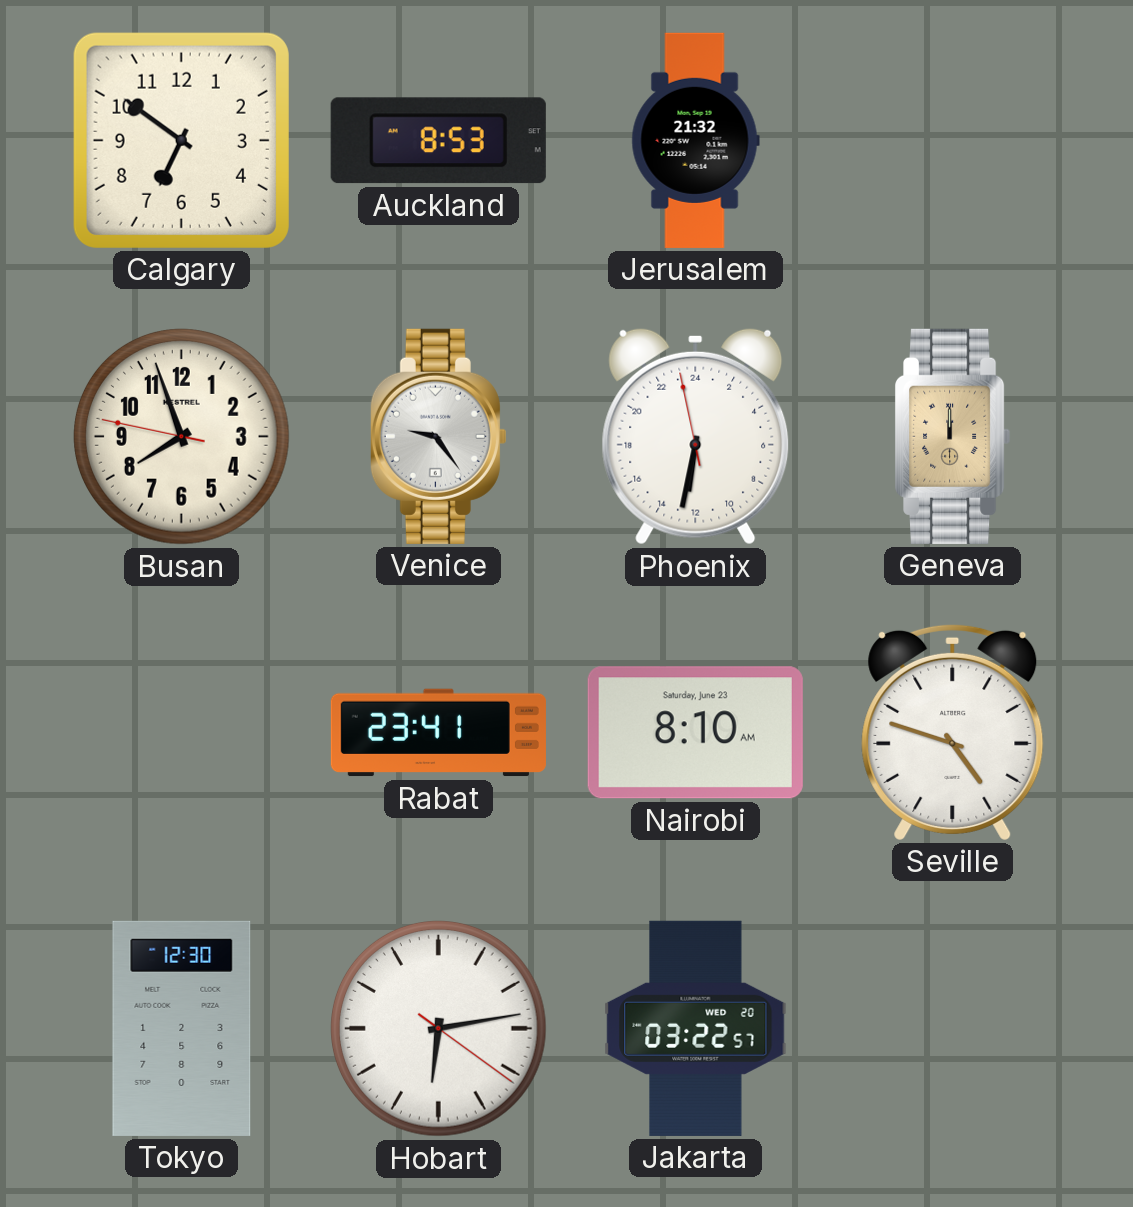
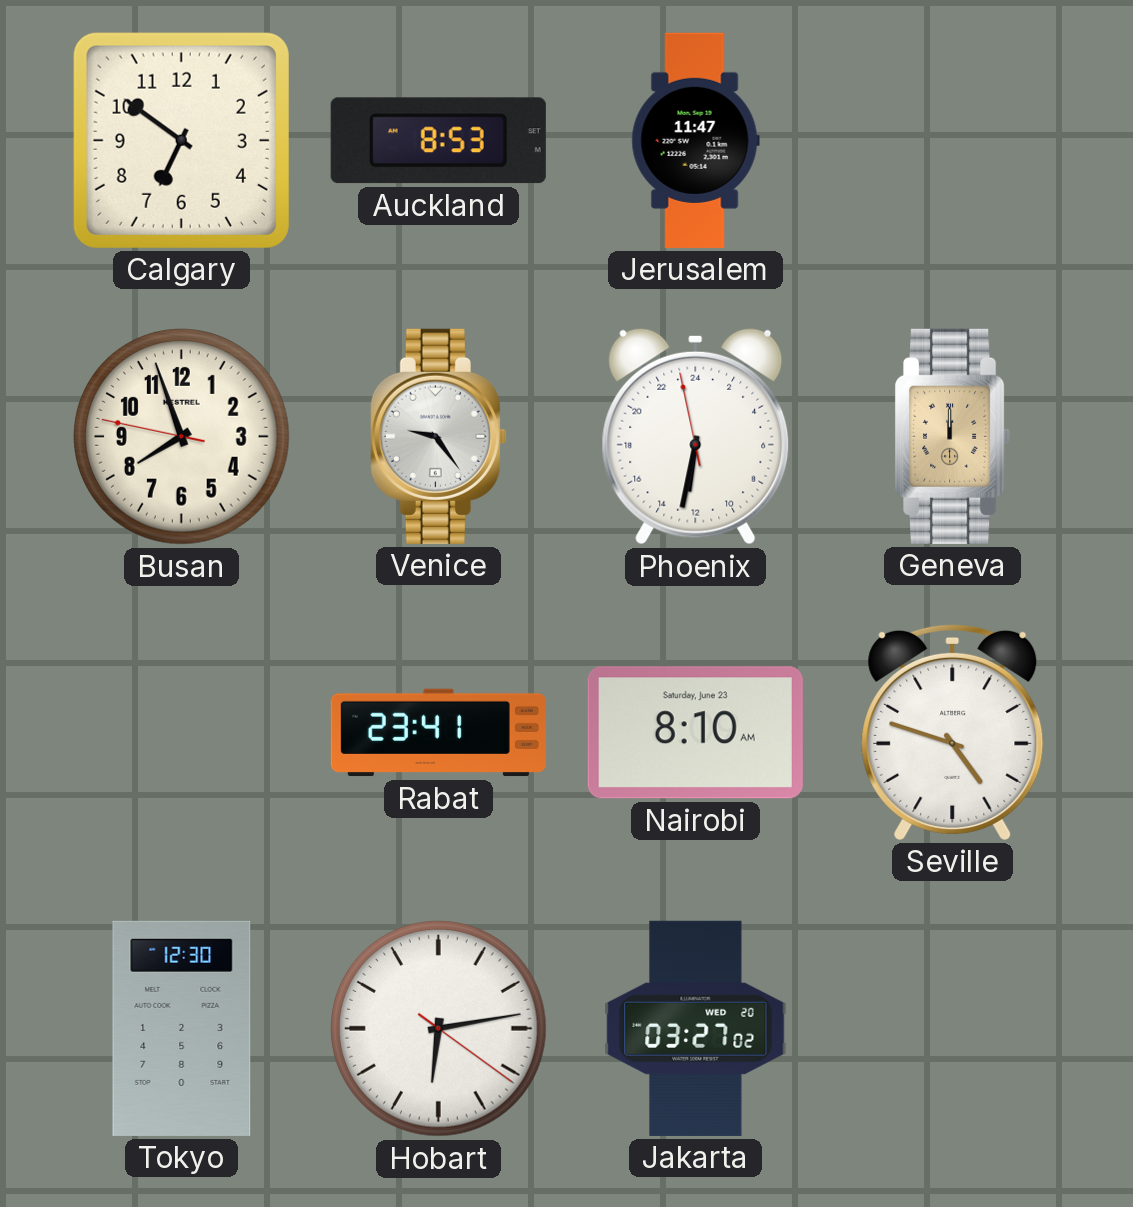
Jerusalem: 21:32 -> 11:47 (695, 140)
Jakarta: 03:22 -> 03:27 (696, 1028)
